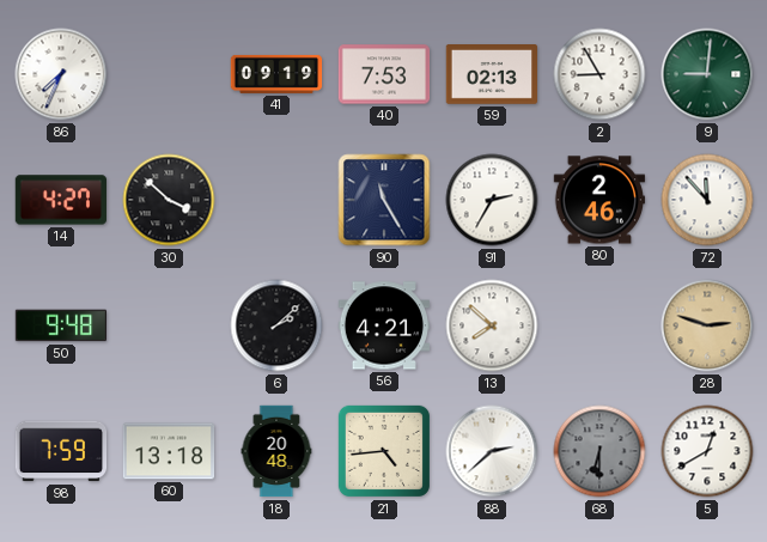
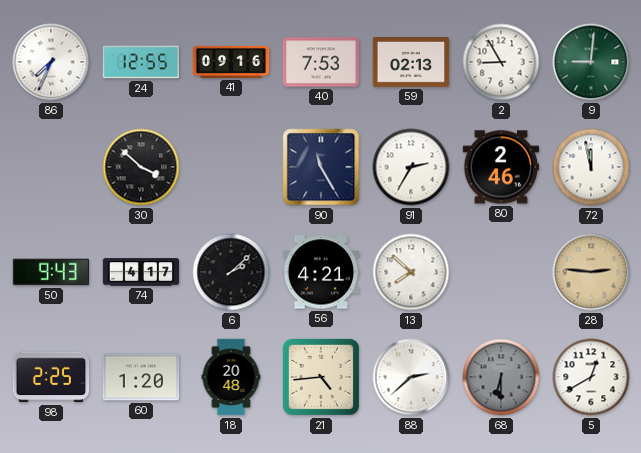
24: none -> 12:55 (140, 62)
41: 09:19 -> 09:16 (231, 62)
14: 4:27 -> none (61, 200)
72: 11:53 -> 11:58 (591, 167)
50: 9:48 -> 9:43 (51, 272)
74: none -> 4:17 (141, 272)
28: 2:48 -> 2:46 (591, 272)
98: 7:59 -> 2:25 (51, 377)
60: 13:18 -> 1:20 (141, 377)
